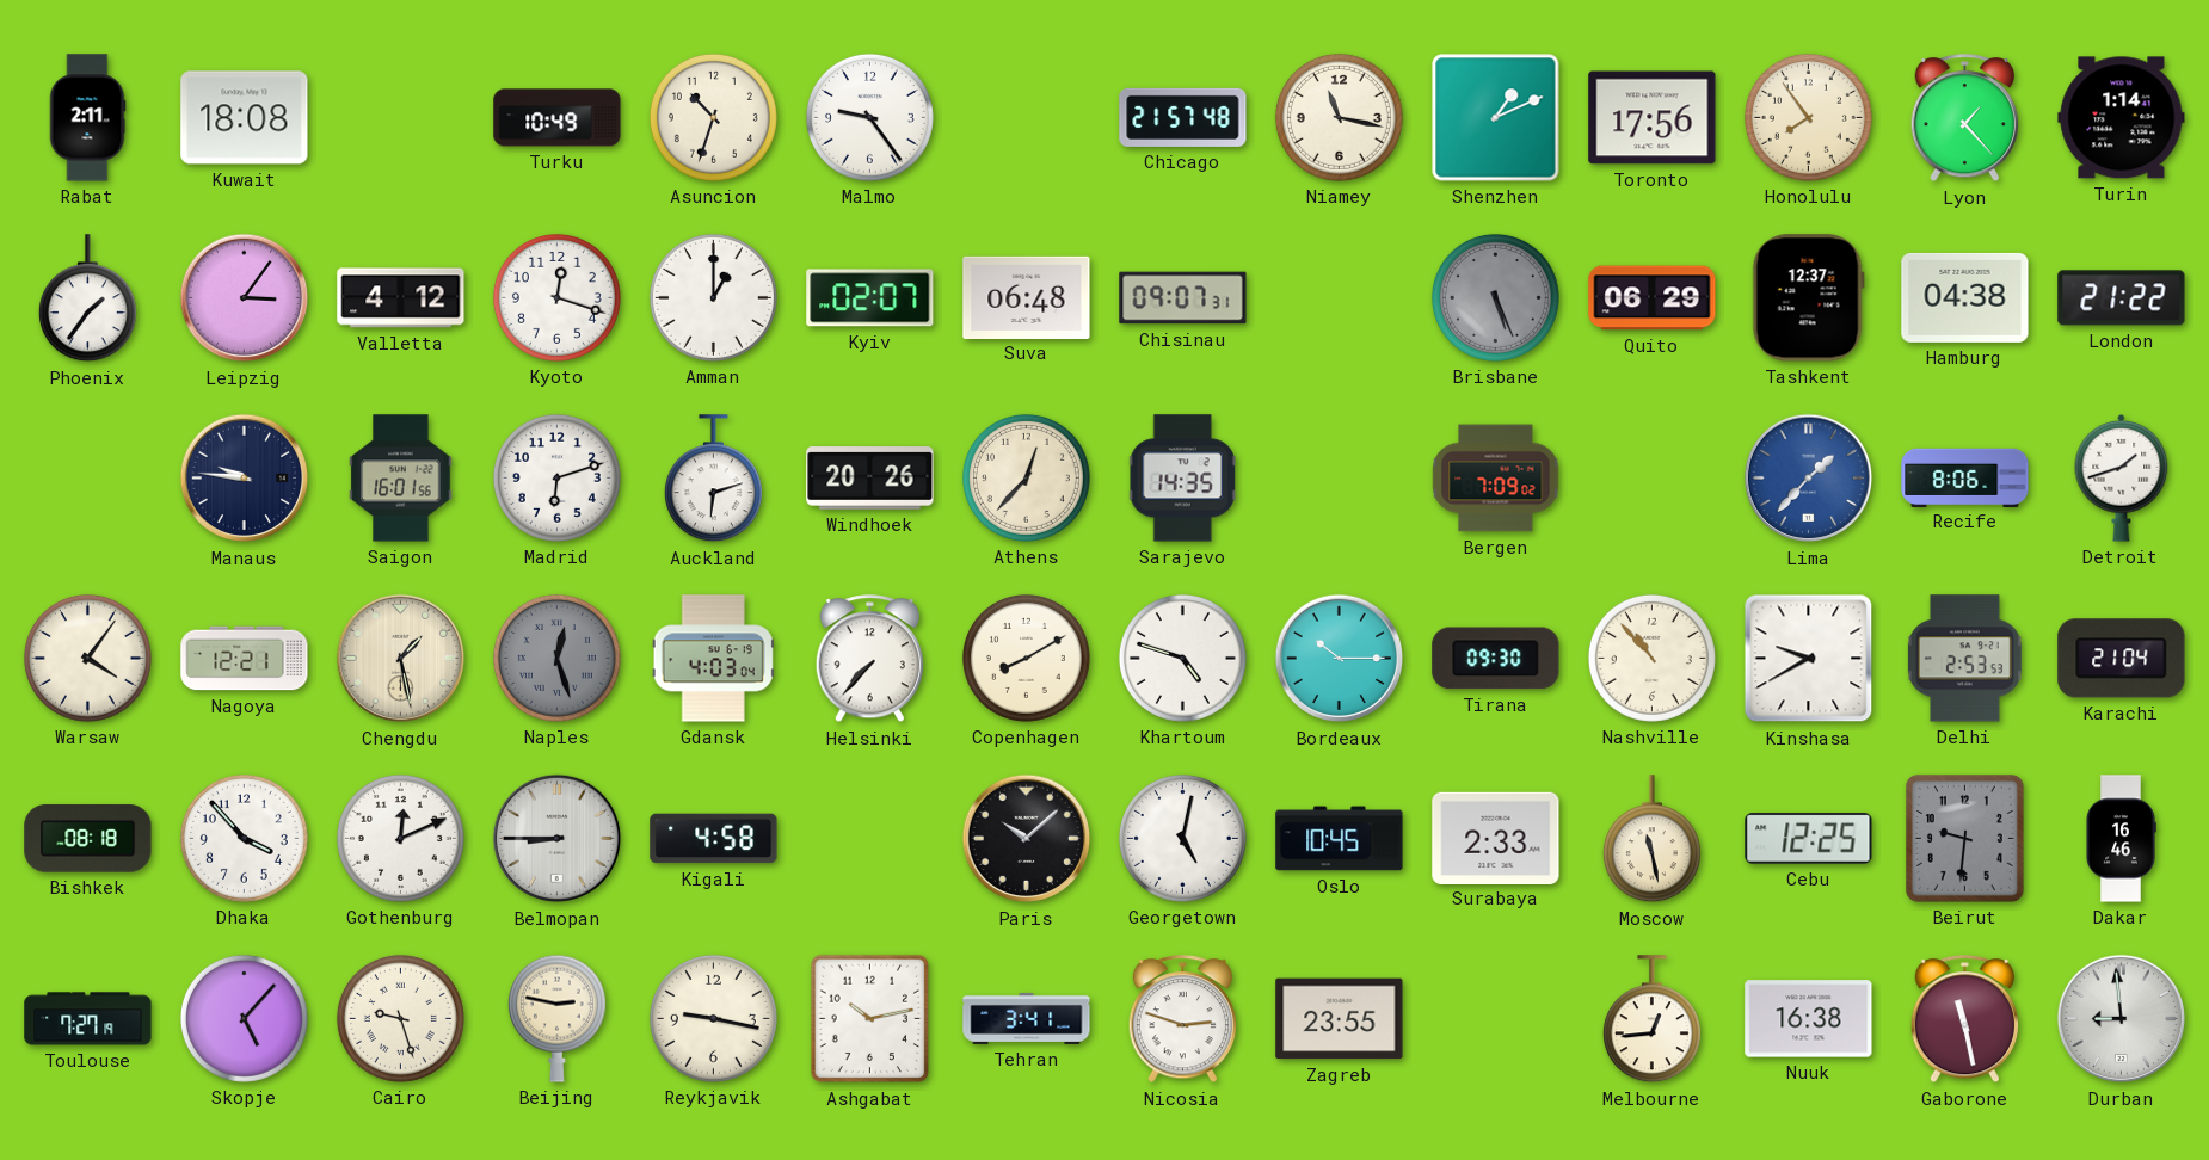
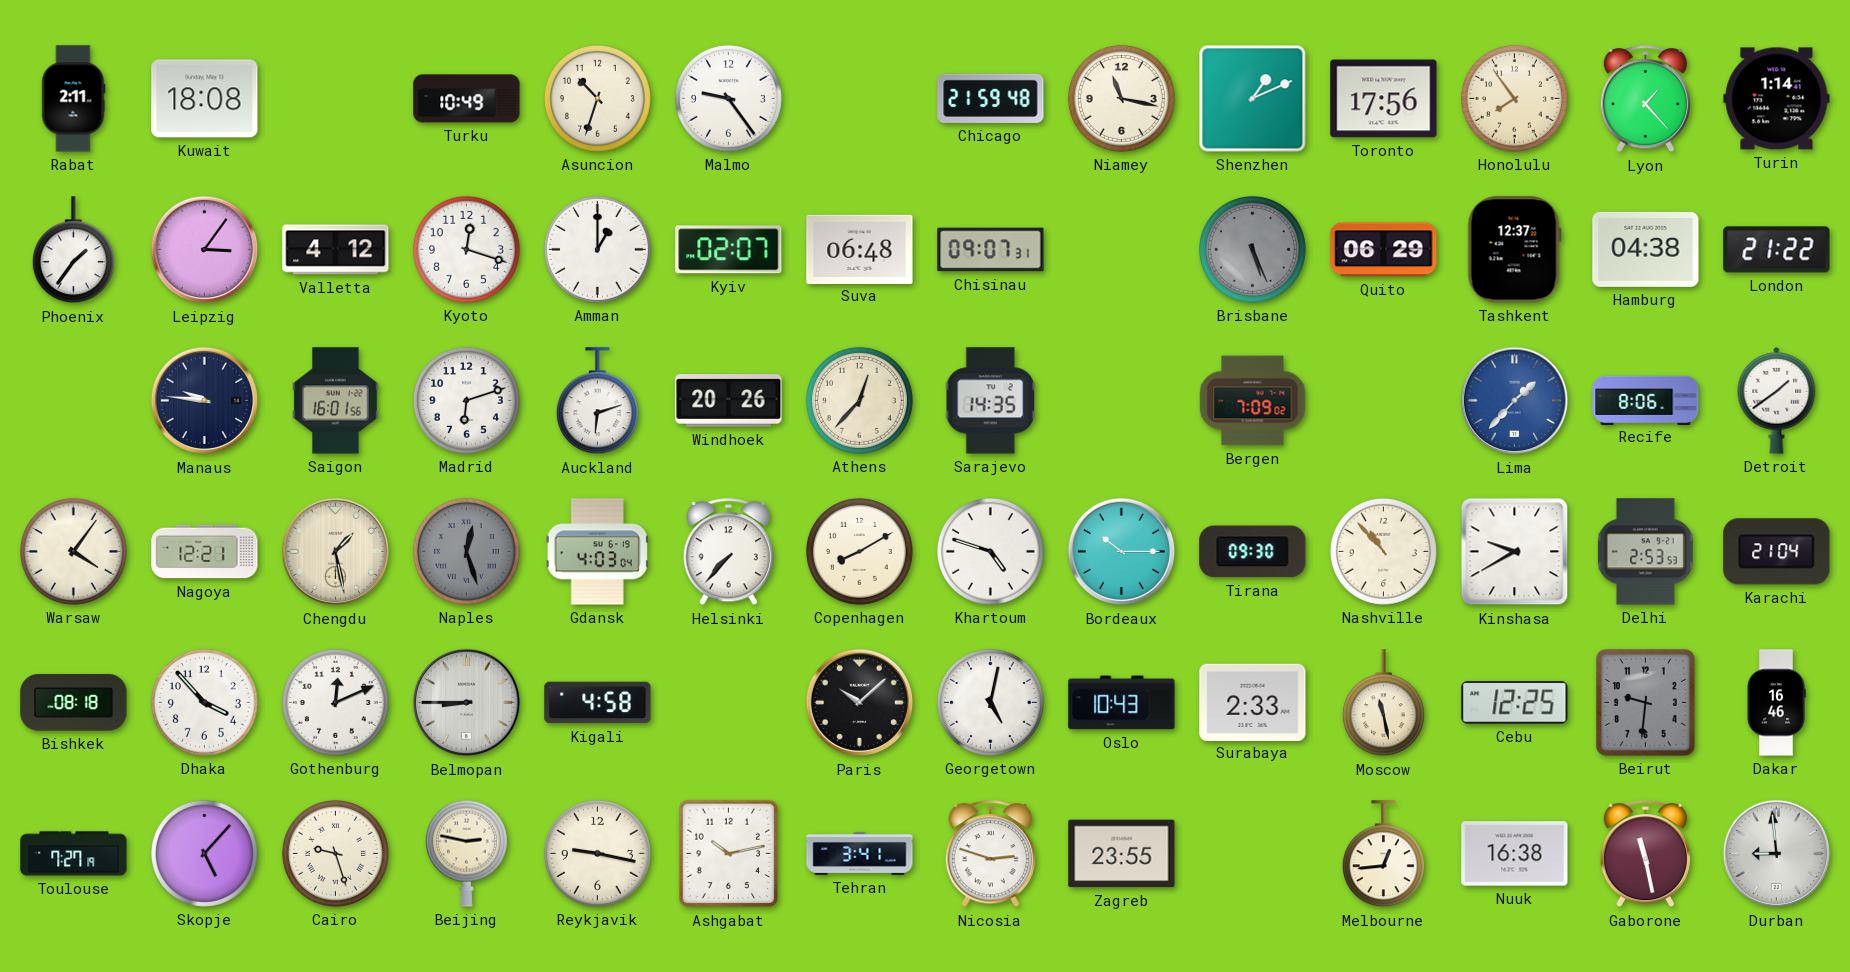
Chicago: 21:57 -> 21:59 (991, 98)
Detroit: 1:42 -> 1:39 (1777, 401)
Oslo: 10:45 -> 10:43 (1122, 703)
